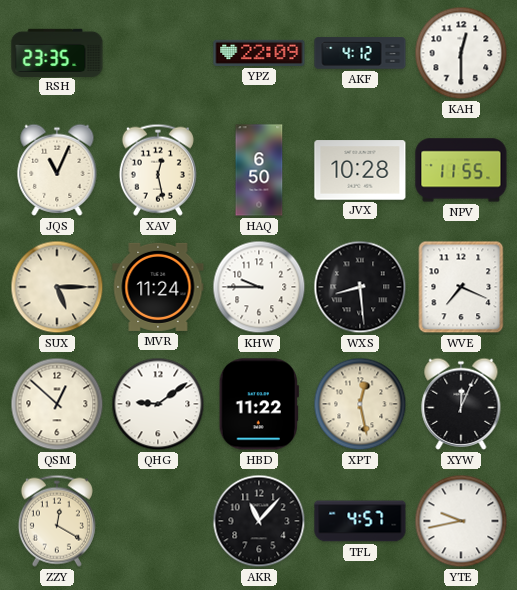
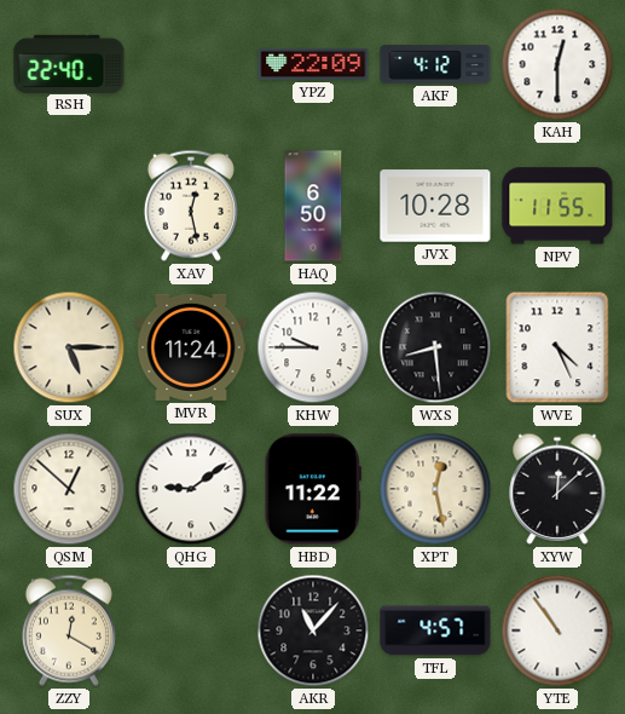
RSH: 23:35 -> 22:40 (69, 63)
JQS: 11:04 -> none (57, 170)
WVE: 7:19 -> 4:26 (557, 347)
XYW: 12:04 -> 12:08 (557, 489)
YTE: 9:43 -> 10:54 (557, 630)
